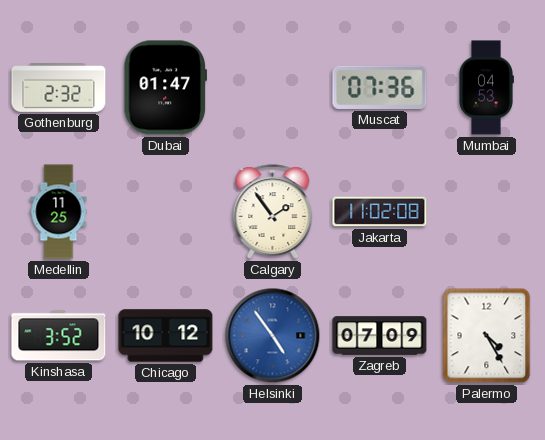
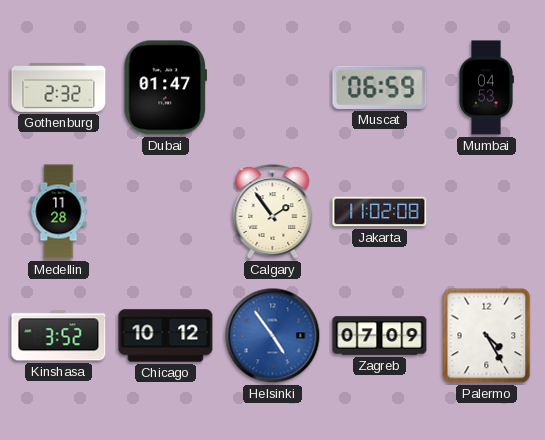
Muscat: 07:36 -> 06:59 (380, 87)
Medellin: 11:25 -> 11:28 (59, 212)
